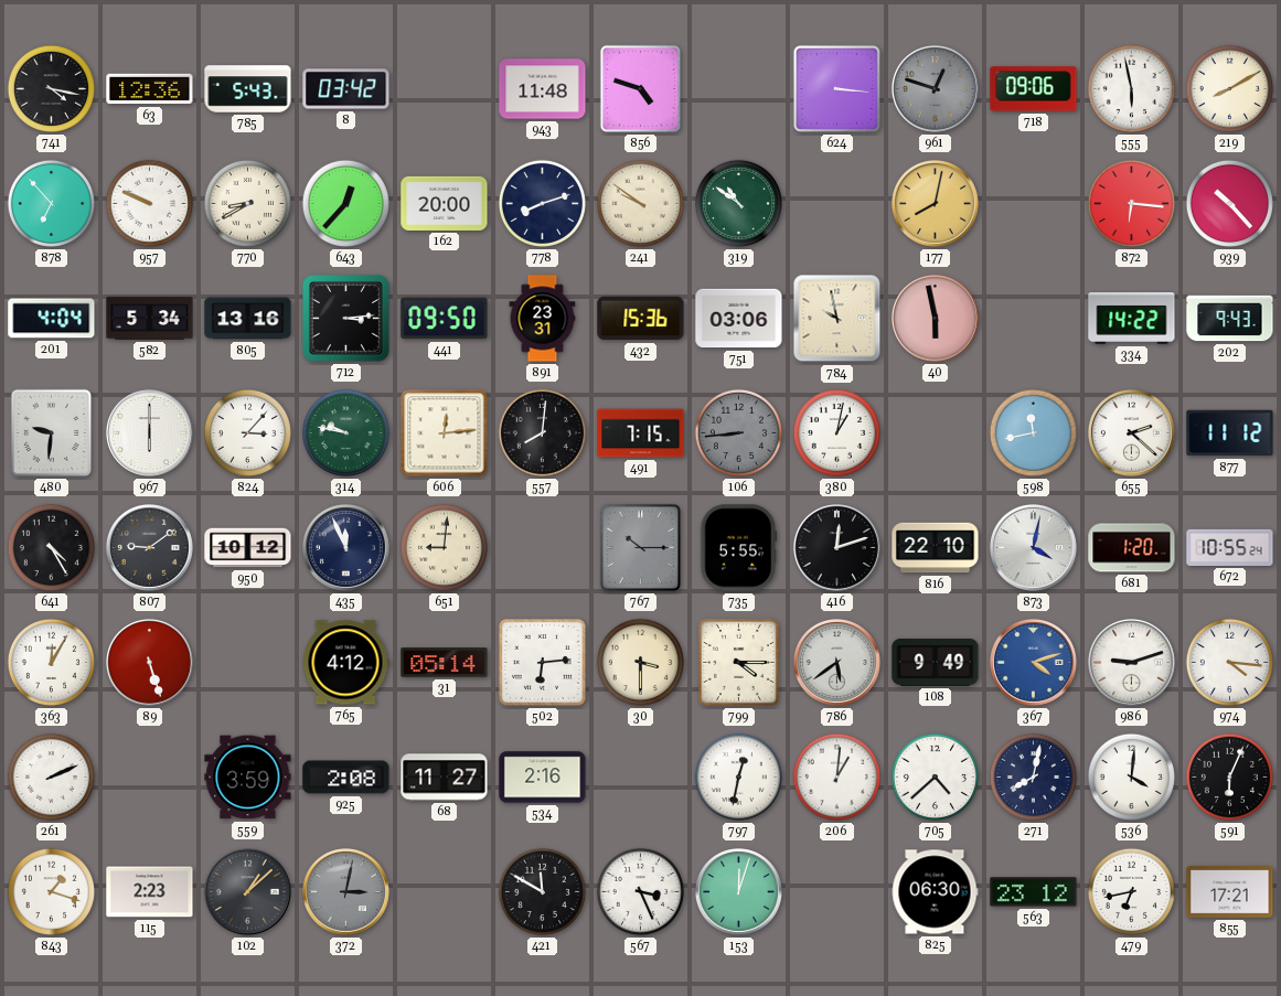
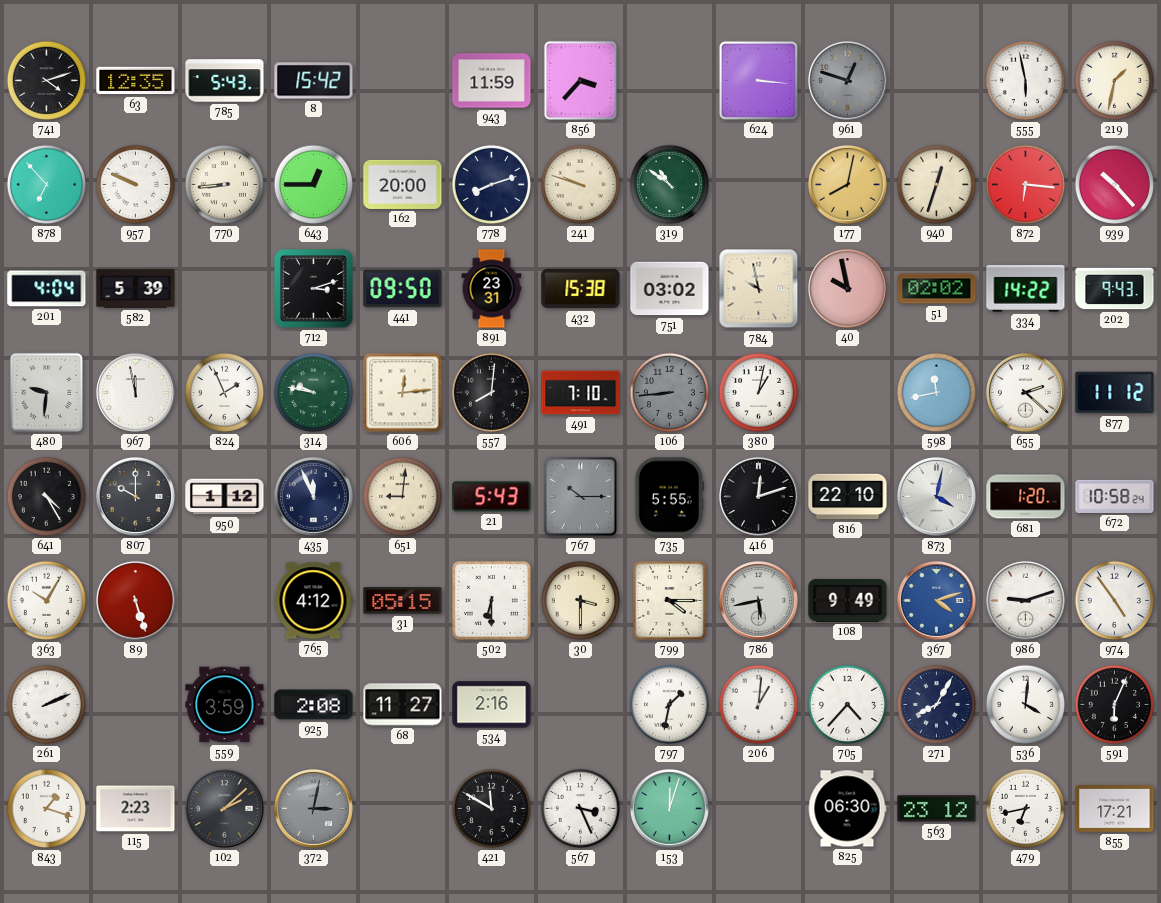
741: 4:17 -> 4:12 (46, 80)
63: 12:36 -> 12:35 (136, 81)
8: 03:42 -> 15:42 (314, 81)
943: 11:48 -> 11:59 (492, 81)
856: 4:48 -> 3:37 (580, 80)
718: 09:06 -> none (1034, 89)
219: 8:10 -> 1:32 (1114, 80)
770: 8:40 -> 8:44 (224, 184)
643: 12:37 -> 12:45 (313, 184)
241: 9:51 -> 9:48 (580, 184)
940: none -> 12:33 (936, 184)
582: 5:34 -> 5:39 (136, 289)
805: 13:16 -> none (248, 319)
712: 3:14 -> 3:12 (314, 289)
432: 15:36 -> 15:38 (581, 289)
751: 03:06 -> 03:02 (670, 289)
40: 5:58 -> 9:58 (847, 288)
51: none -> 02:02 (937, 289)
967: 6:00 -> 11:58 (135, 392)
824: 3:07 -> 1:56 (224, 392)
491: 7:15 -> 7:10 (581, 393)
807: 9:09 -> 10:00 (135, 496)
950: 10:12 -> 1:12 (225, 497)
21: none -> 5:43 (492, 497)
672: 10:55 -> 10:58 (1115, 496)
363: 12:05 -> 10:05 (46, 600)
31: 05:14 -> 05:15 (403, 601)
502: 6:14 -> 6:30 (491, 600)
786: 5:39 -> 5:43 (758, 600)
974: 4:16 -> 4:54 (1114, 600)
797: 12:32 -> 1:32 (669, 704)
705: 4:38 -> 4:37 (847, 704)
271: 8:02 -> 8:05 (936, 704)
102: 1:08 -> 2:08 (224, 808)
